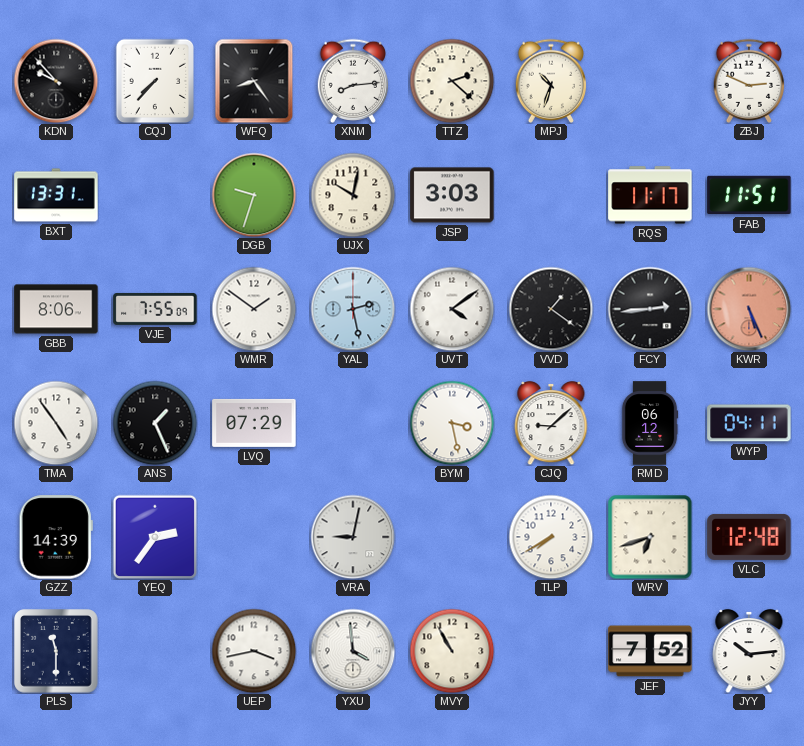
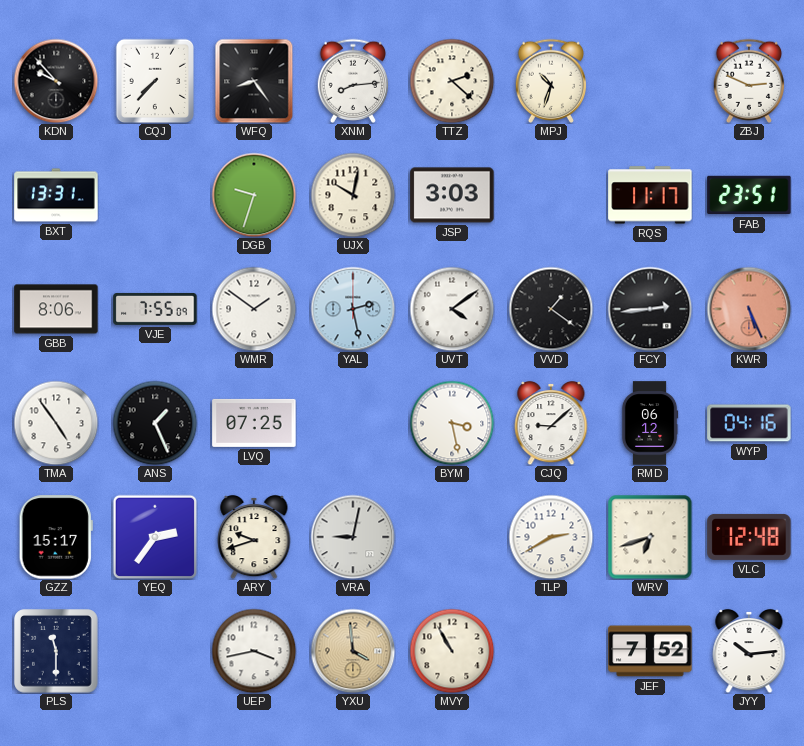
FAB: 11:51 -> 23:51 (749, 195)
LVQ: 07:29 -> 07:25 (254, 423)
WYP: 04:11 -> 04:16 (749, 423)
GZZ: 14:39 -> 15:17 (56, 537)
ARY: none -> 9:42 (254, 537)
TLP: 7:40 -> 2:40 (551, 537)
YXU dial: white -> champagne (353, 651)
